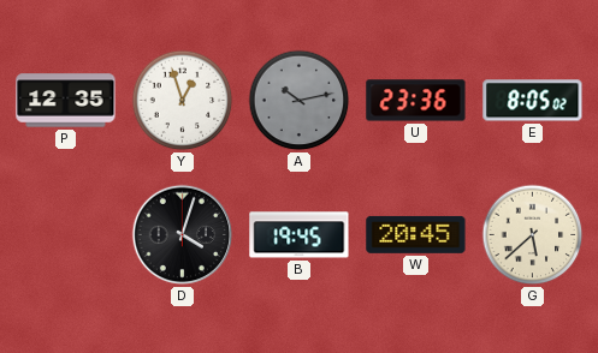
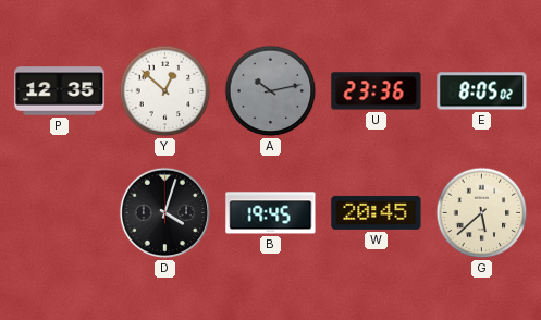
Y: 12:57 -> 12:52 (165, 91)
